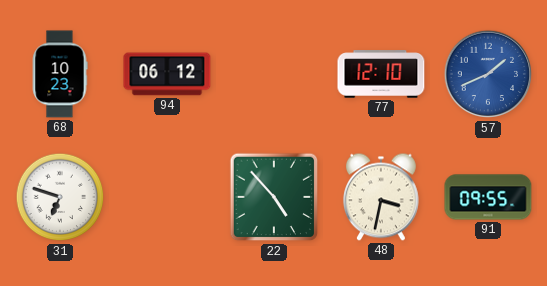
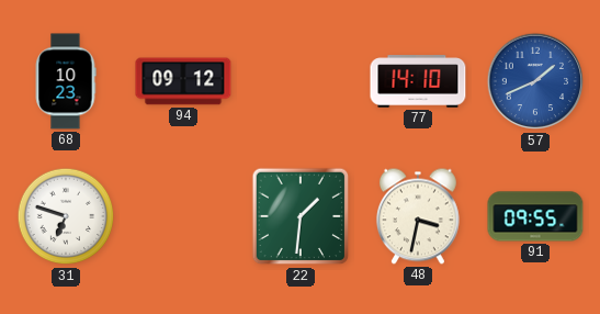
94: 06:12 -> 09:12 (183, 81)
77: 12:10 -> 14:10 (418, 81)
22: 4:53 -> 1:31 (301, 216)
